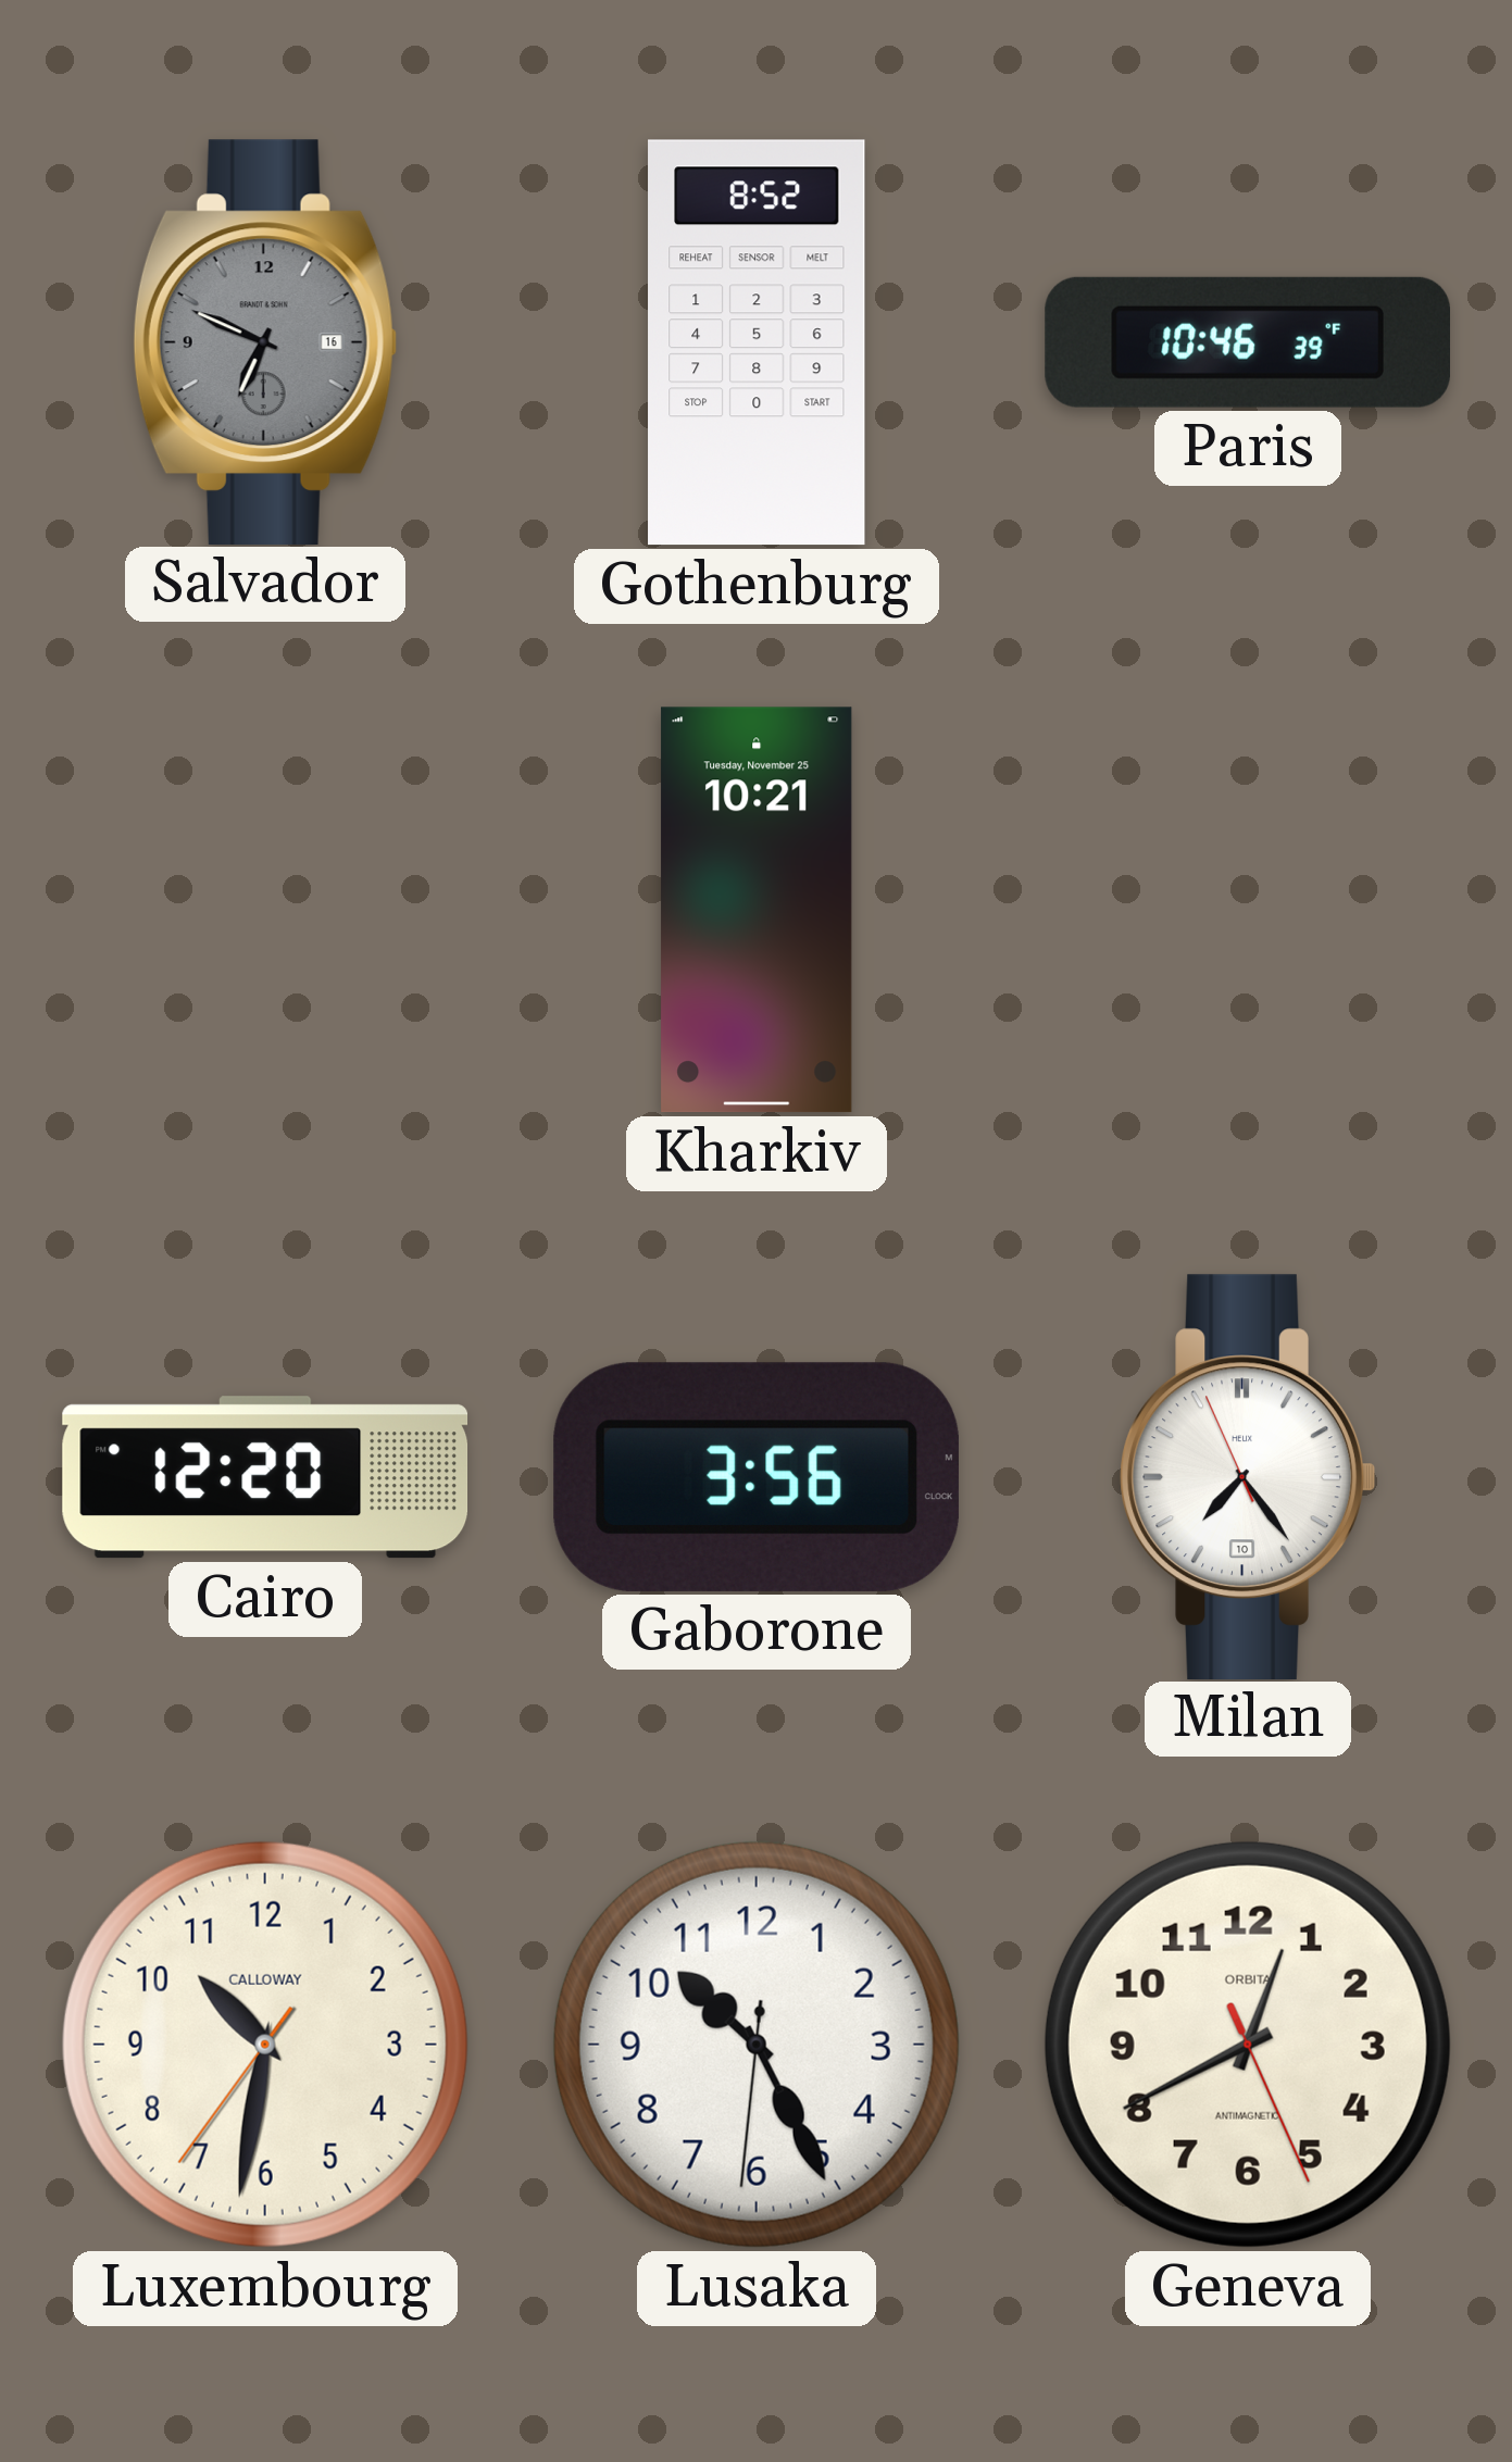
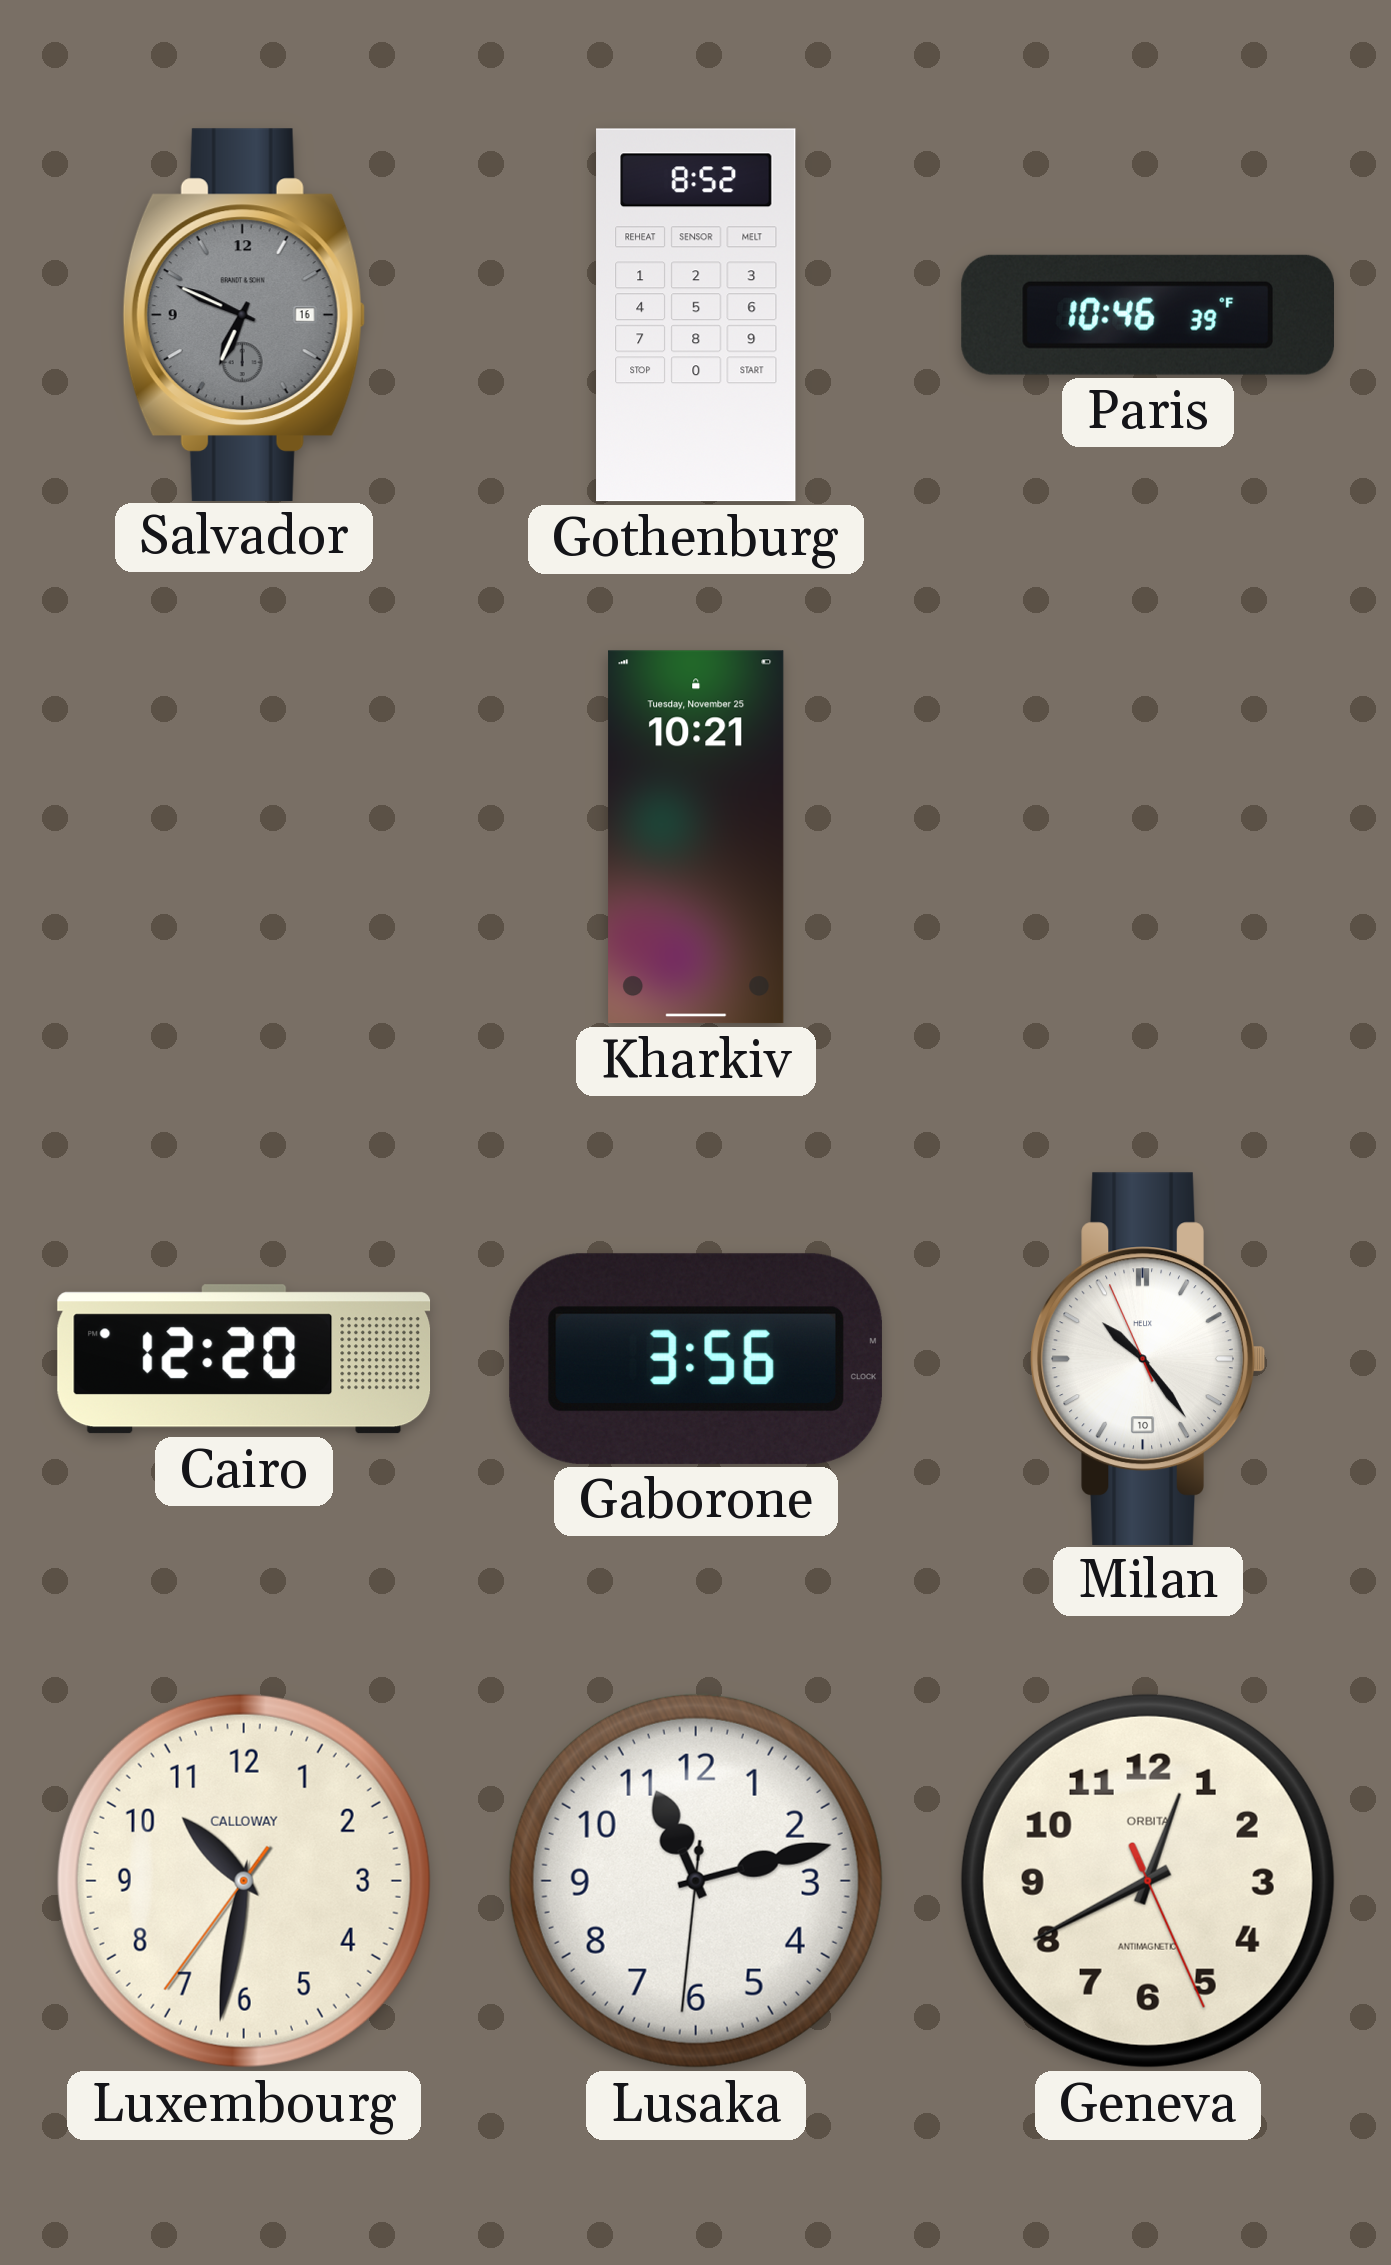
Milan: 7:23 -> 10:23 (1148, 1358)
Lusaka: 10:25 -> 11:12 (696, 1881)
